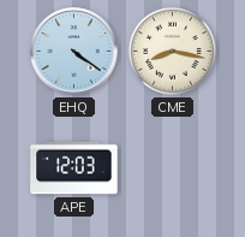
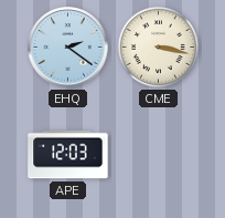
EHQ: 4:21 -> 2:21 (68, 48)
CME: 8:17 -> 3:17 (158, 46)
